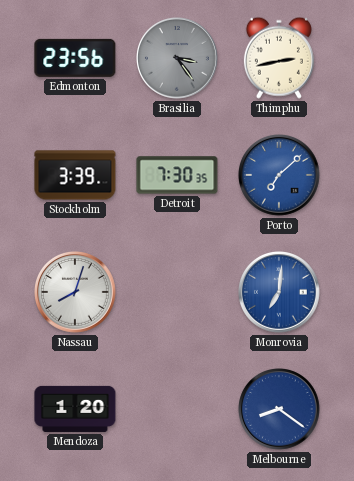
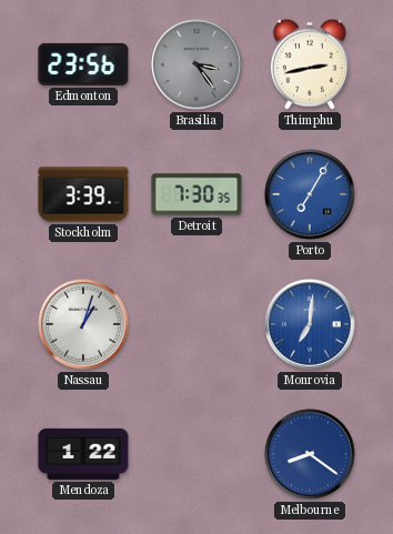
Porto: 7:08 -> 7:05 (311, 195)
Nassau: 8:03 -> 1:03 (84, 325)
Mendoza: 1:20 -> 1:22 (83, 454)
